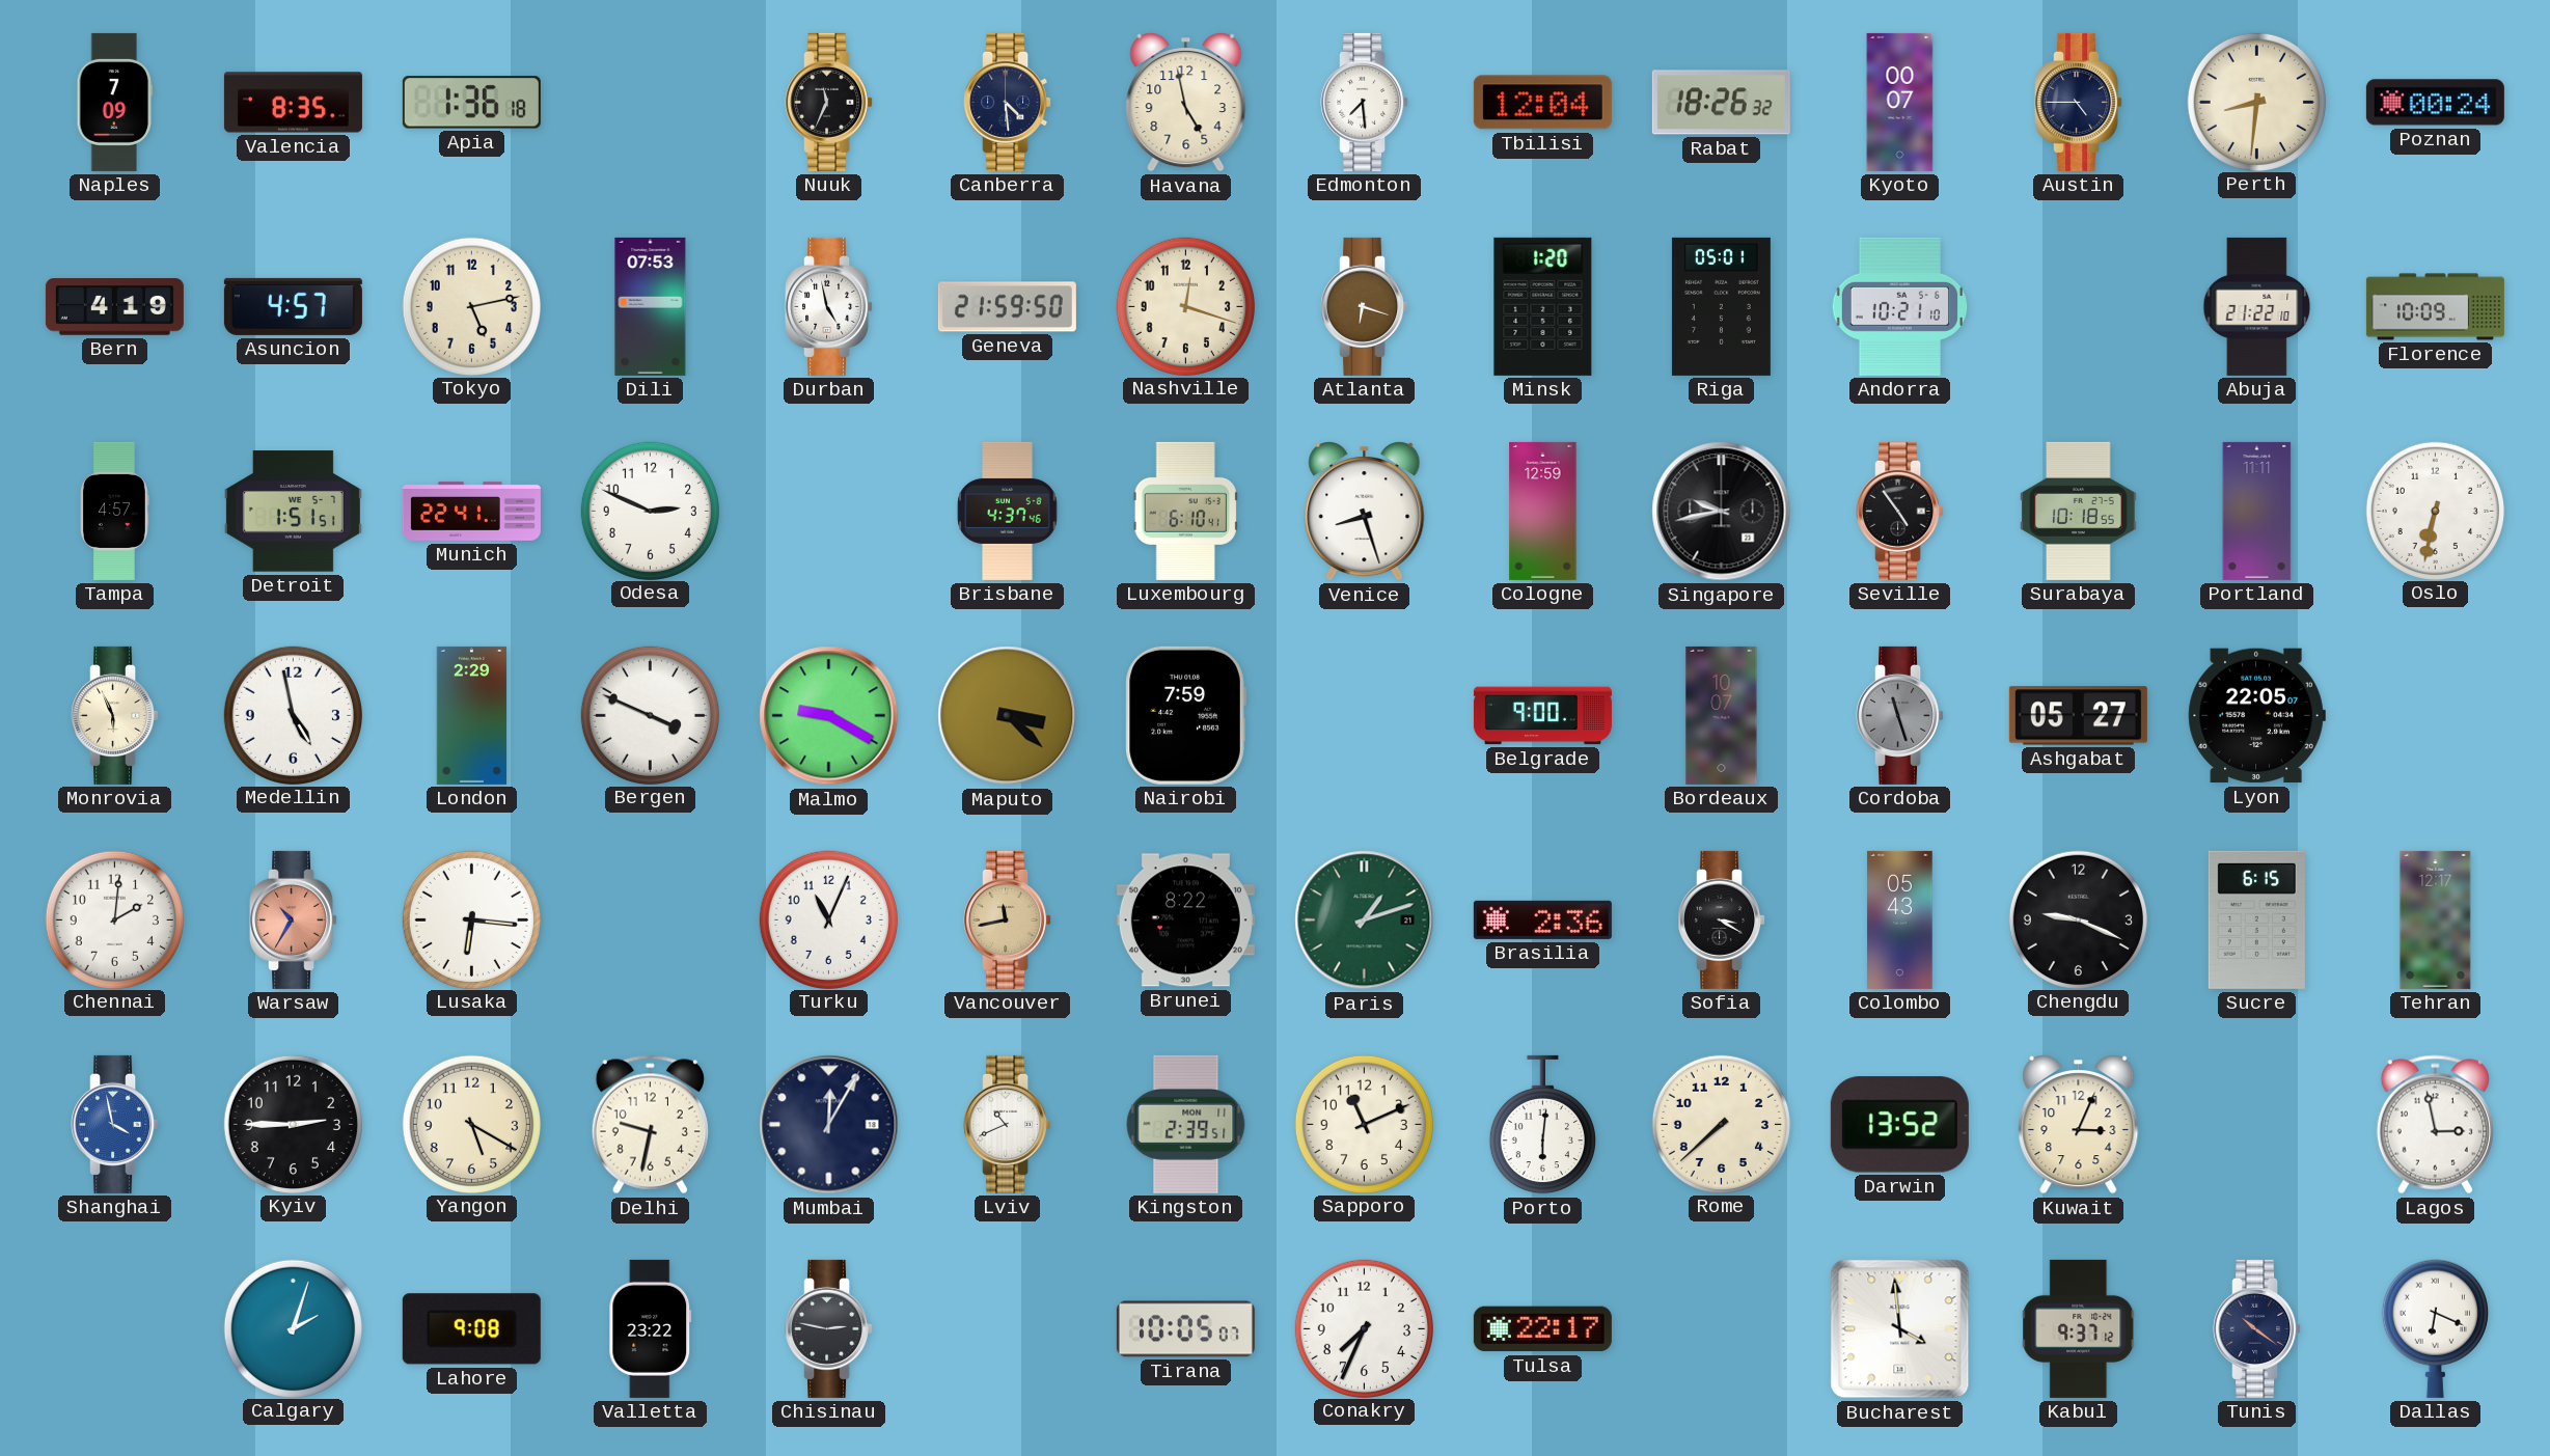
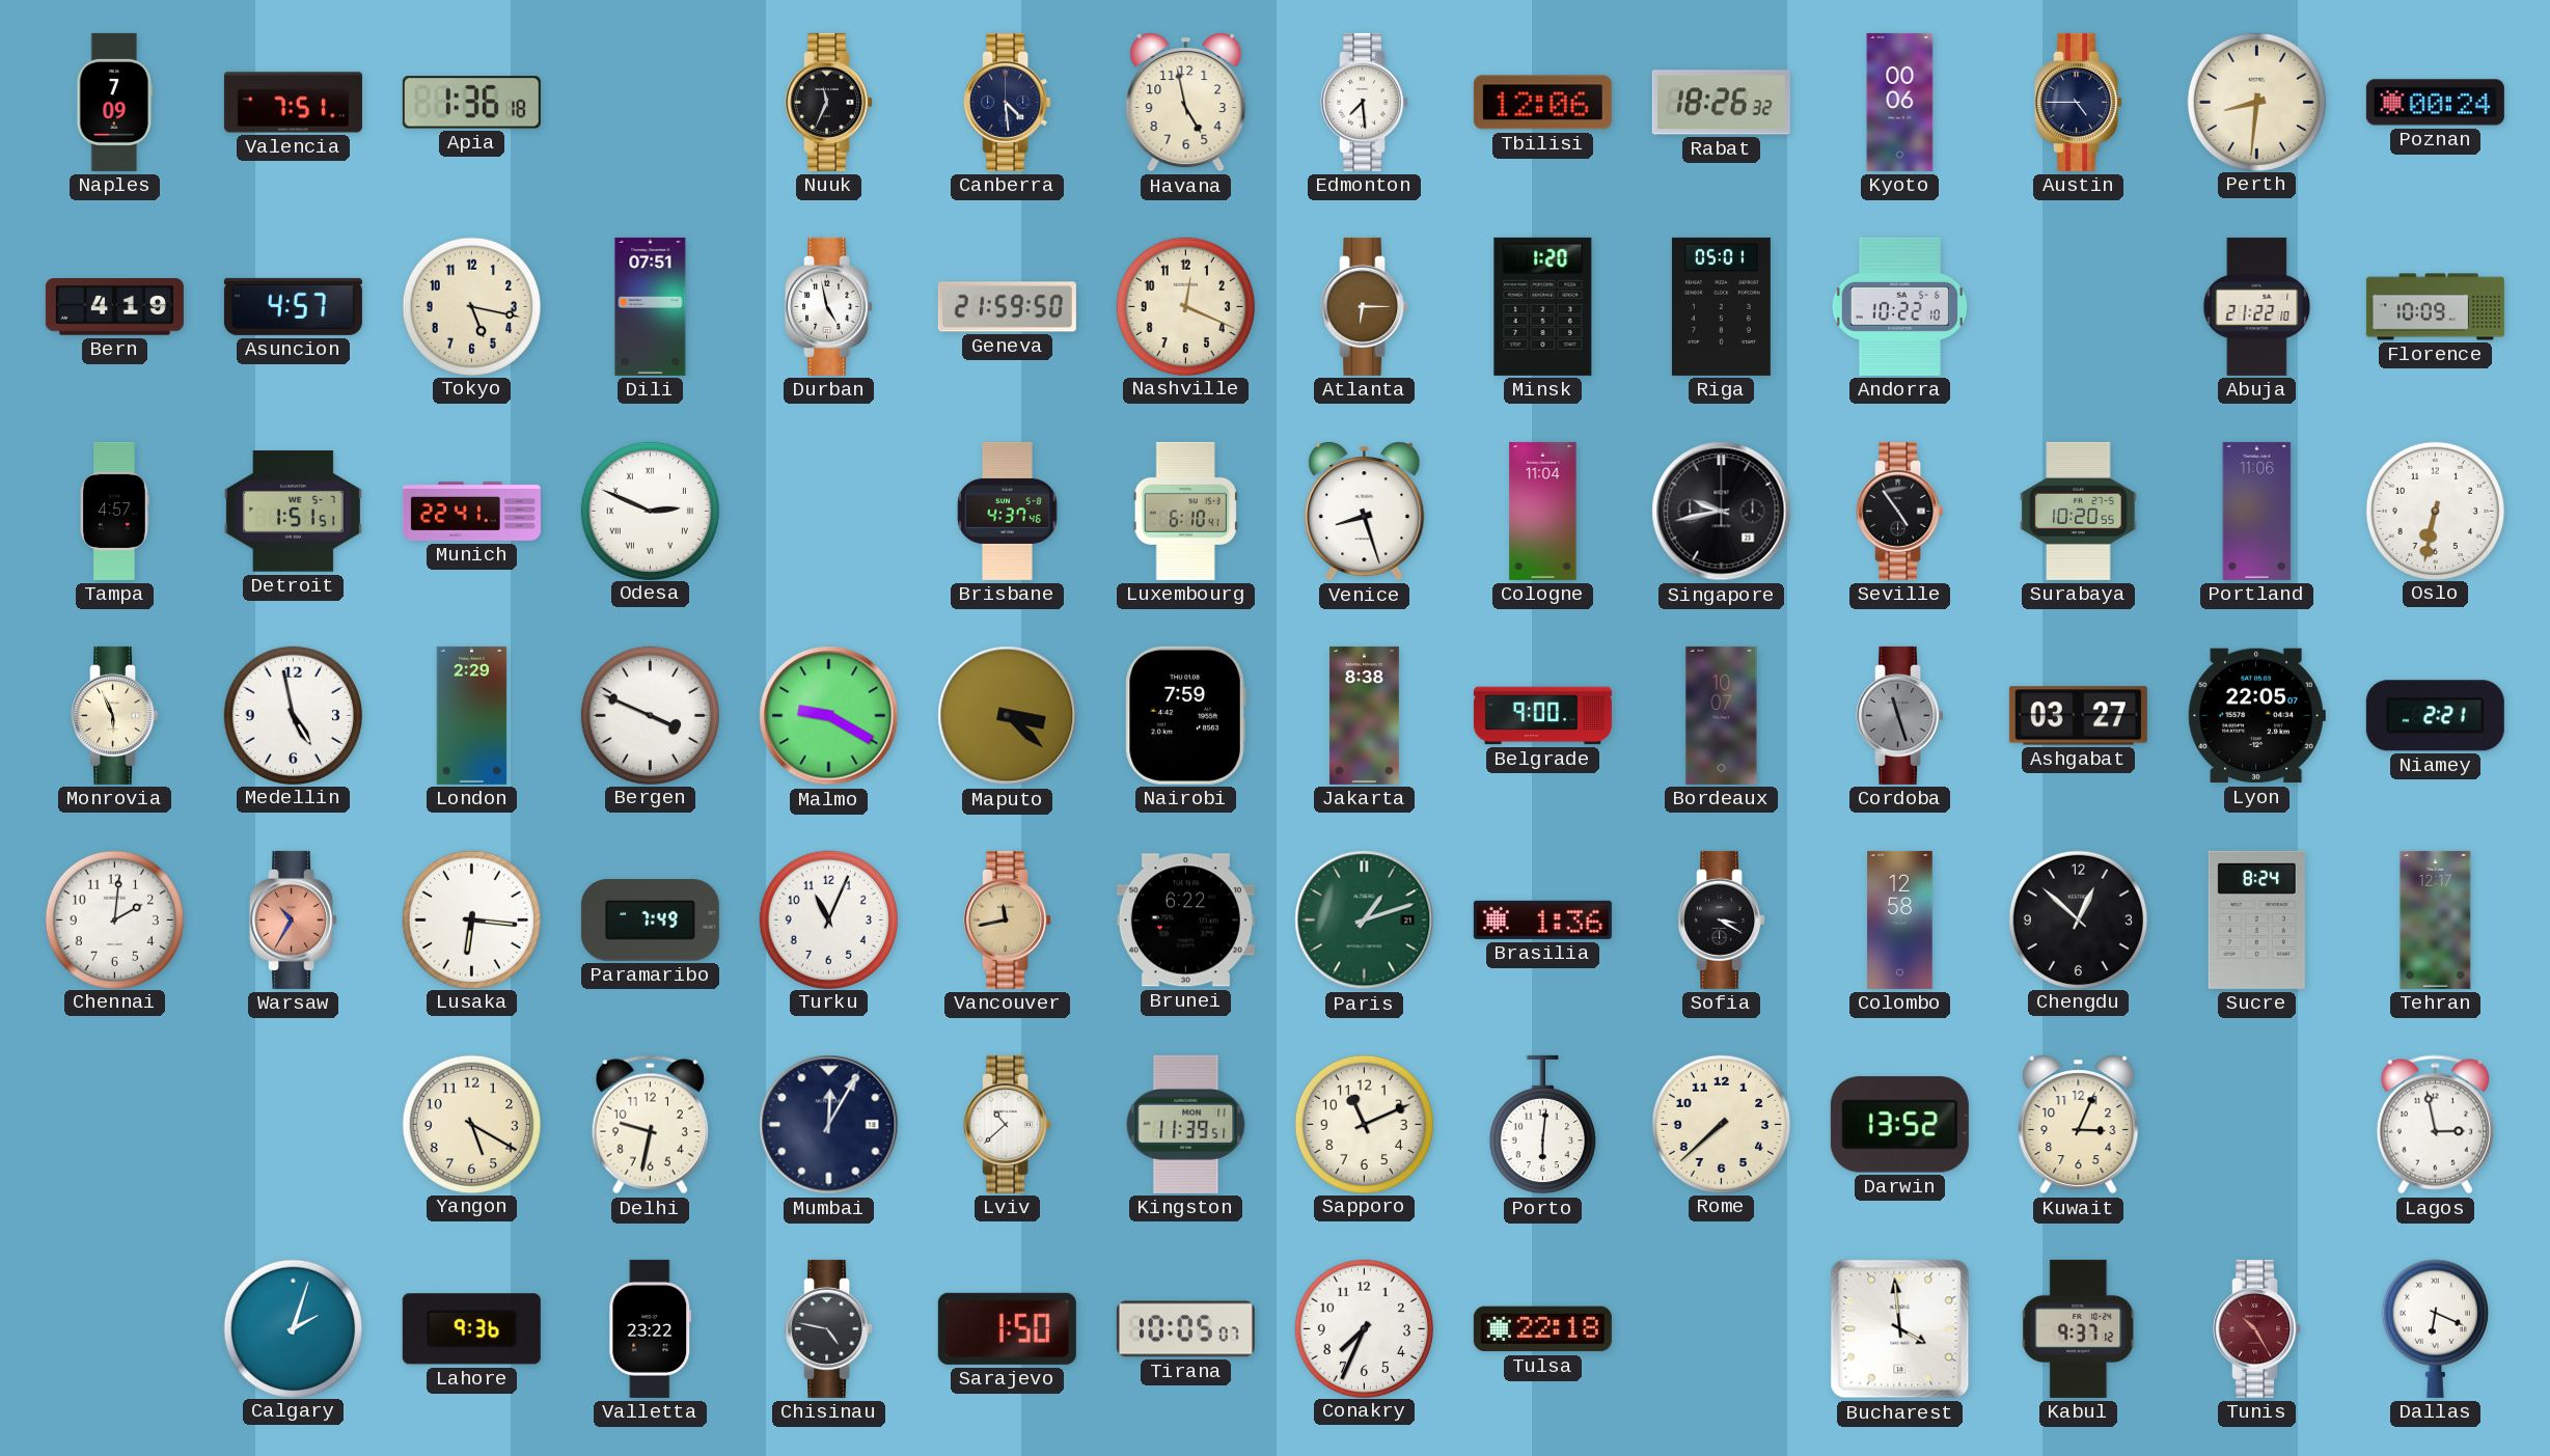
Valencia: 8:35 -> 7:51 (293, 103)
Tbilisi: 12:04 -> 12:06 (1542, 103)
Kyoto: 00:07 -> 00:06 (1900, 102)
Tokyo: 5:13 -> 5:17 (471, 306)
Dili: 07:53 -> 07:51 (651, 306)
Nashville: 12:18 -> 12:19 (1185, 306)
Atlanta: 6:18 -> 6:15 (1365, 306)
Andorra: 10:21 -> 10:22 (1899, 306)
Odesa numerals: Arabic -> Roman (650, 511)
Cologne: 12:59 -> 11:04 (1543, 511)
Surabaya: 10:18 -> 10:20 (2079, 511)
Portland: 11:11 -> 11:06 (2257, 511)
Jakarta: none -> 8:38 (1364, 715)
Ashgabat: 05:27 -> 03:27 (2078, 716)
Niamey: none -> 2:21 (2435, 716)
Paramaribo: none -> 7:49 (650, 921)
Brunei: 8:22 -> 6:22 (1185, 921)
Brasilia: 2:36 -> 1:36 (1542, 919)
Colombo: 05:43 -> 12:58 (1900, 919)
Chengdu: 9:19 -> 12:52 (2078, 919)
Sucre: 6:15 -> 8:24 (2256, 919)
Shanghai: 3:58 -> none (115, 1124)
Kyiv: 2:45 -> none (293, 1124)
Lviv: 10:41 -> 10:38 (1008, 1124)
Kingston: 2:39 -> 11:39 (1186, 1124)
Lahore: 9:08 -> 9:36 (471, 1329)
Chisinau: 2:47 -> 4:47 (829, 1328)
Sarajevo: none -> 1:50 (1007, 1328)
Tulsa: 22:17 -> 22:18 (1542, 1329)
Tunis: 10:21 -> 10:25 (2257, 1328)
Tunis dial: navy -> burgundy (2257, 1328)
